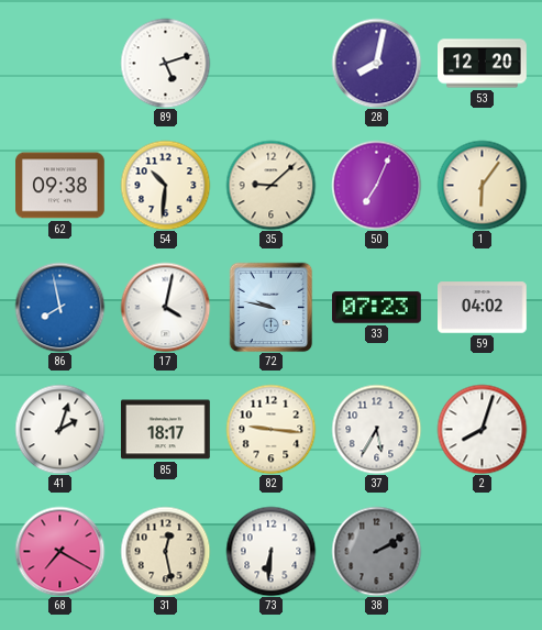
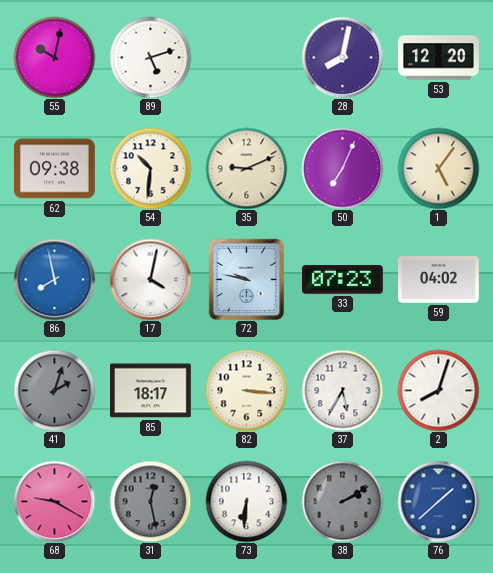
55: none -> 10:02 (54, 57)
35: 9:08 -> 9:11 (246, 168)
1: 6:06 -> 5:06 (438, 168)
41 dial: white -> grey (54, 390)
82: 9:16 -> 3:16 (246, 390)
68: 7:20 -> 9:20 (54, 501)
31 dial: cream -> grey (150, 501)
76: none -> 1:38 (438, 501)
